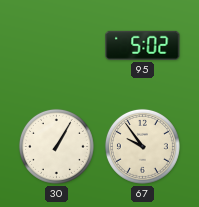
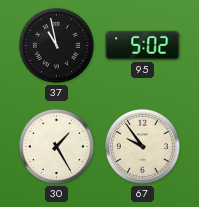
37: none -> 10:58 (56, 45)
30: 1:05 -> 1:25 (56, 146)
